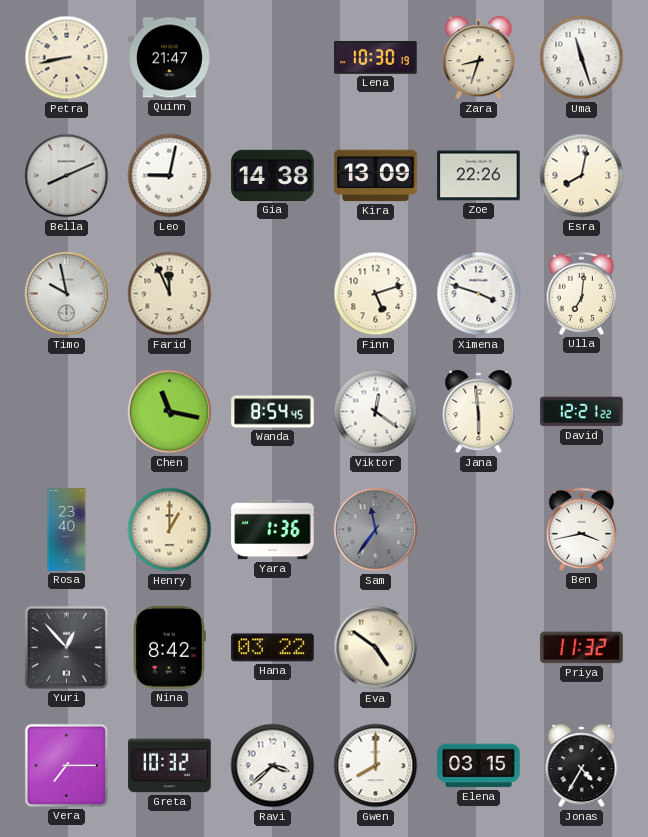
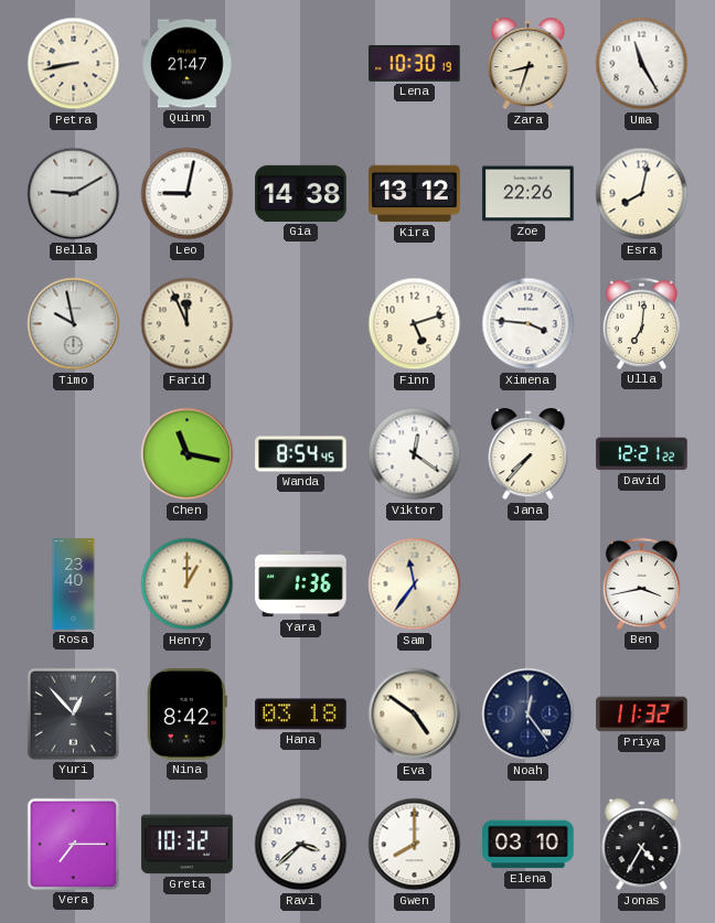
Uma: 11:27 -> 11:25 (642, 64)
Bella: 8:11 -> 9:10 (74, 194)
Kira: 13:09 -> 13:12 (415, 194)
Ximena: 3:48 -> 3:46 (529, 324)
Jana: 5:59 -> 7:37 (529, 454)
Sam dial: grey -> cream (415, 584)
Hana: 03:22 -> 03:18 (301, 715)
Noah: none -> 12:24 (529, 715)
Elena: 03:15 -> 03:10 (529, 845)
